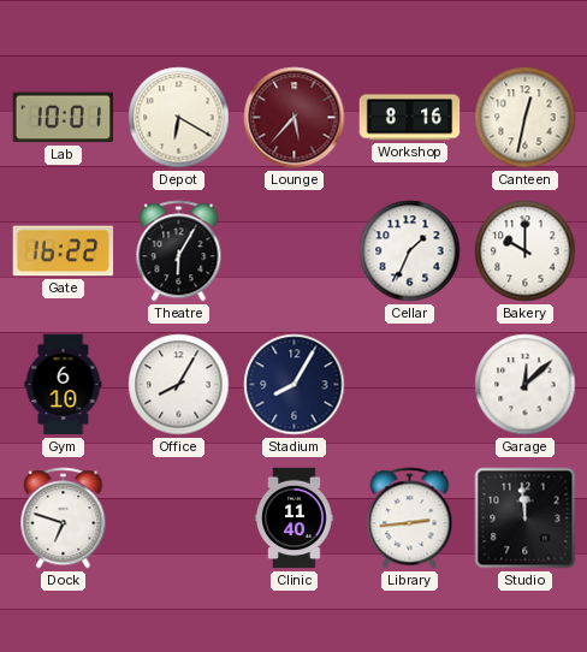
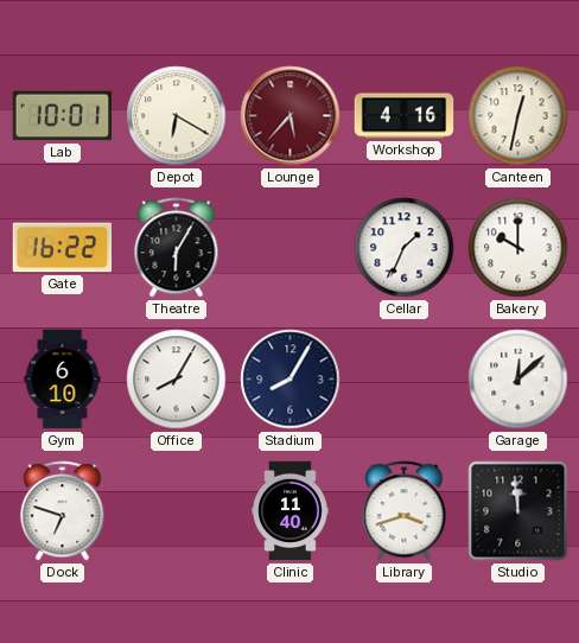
Workshop: 8:16 -> 4:16 (405, 116)
Library: 2:44 -> 3:42 (405, 511)
